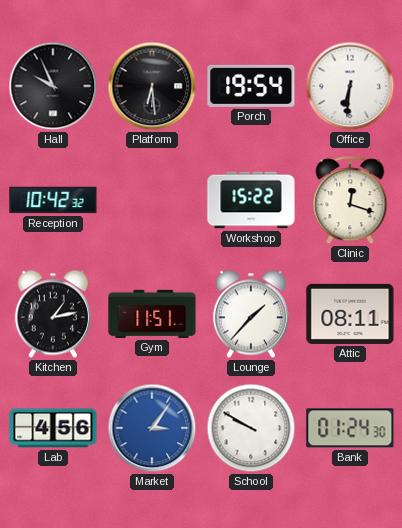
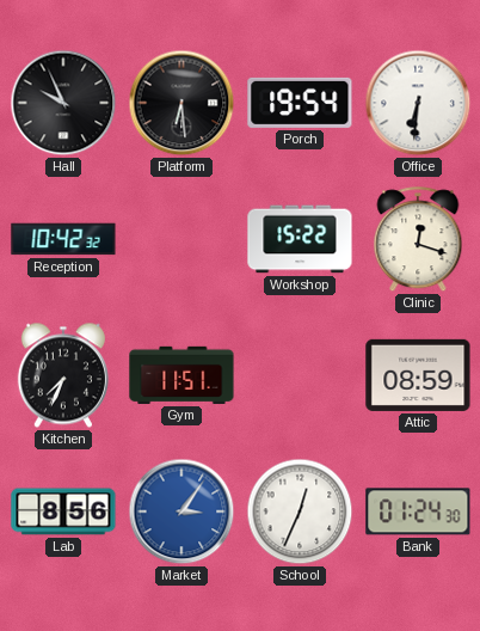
Kitchen: 1:13 -> 7:34 (63, 375)
Lounge: 1:37 -> none (251, 314)
Attic: 08:11 -> 08:59 (418, 375)
Lab: 4:56 -> 8:56 (63, 511)
School: 9:50 -> 12:34 (300, 511)
